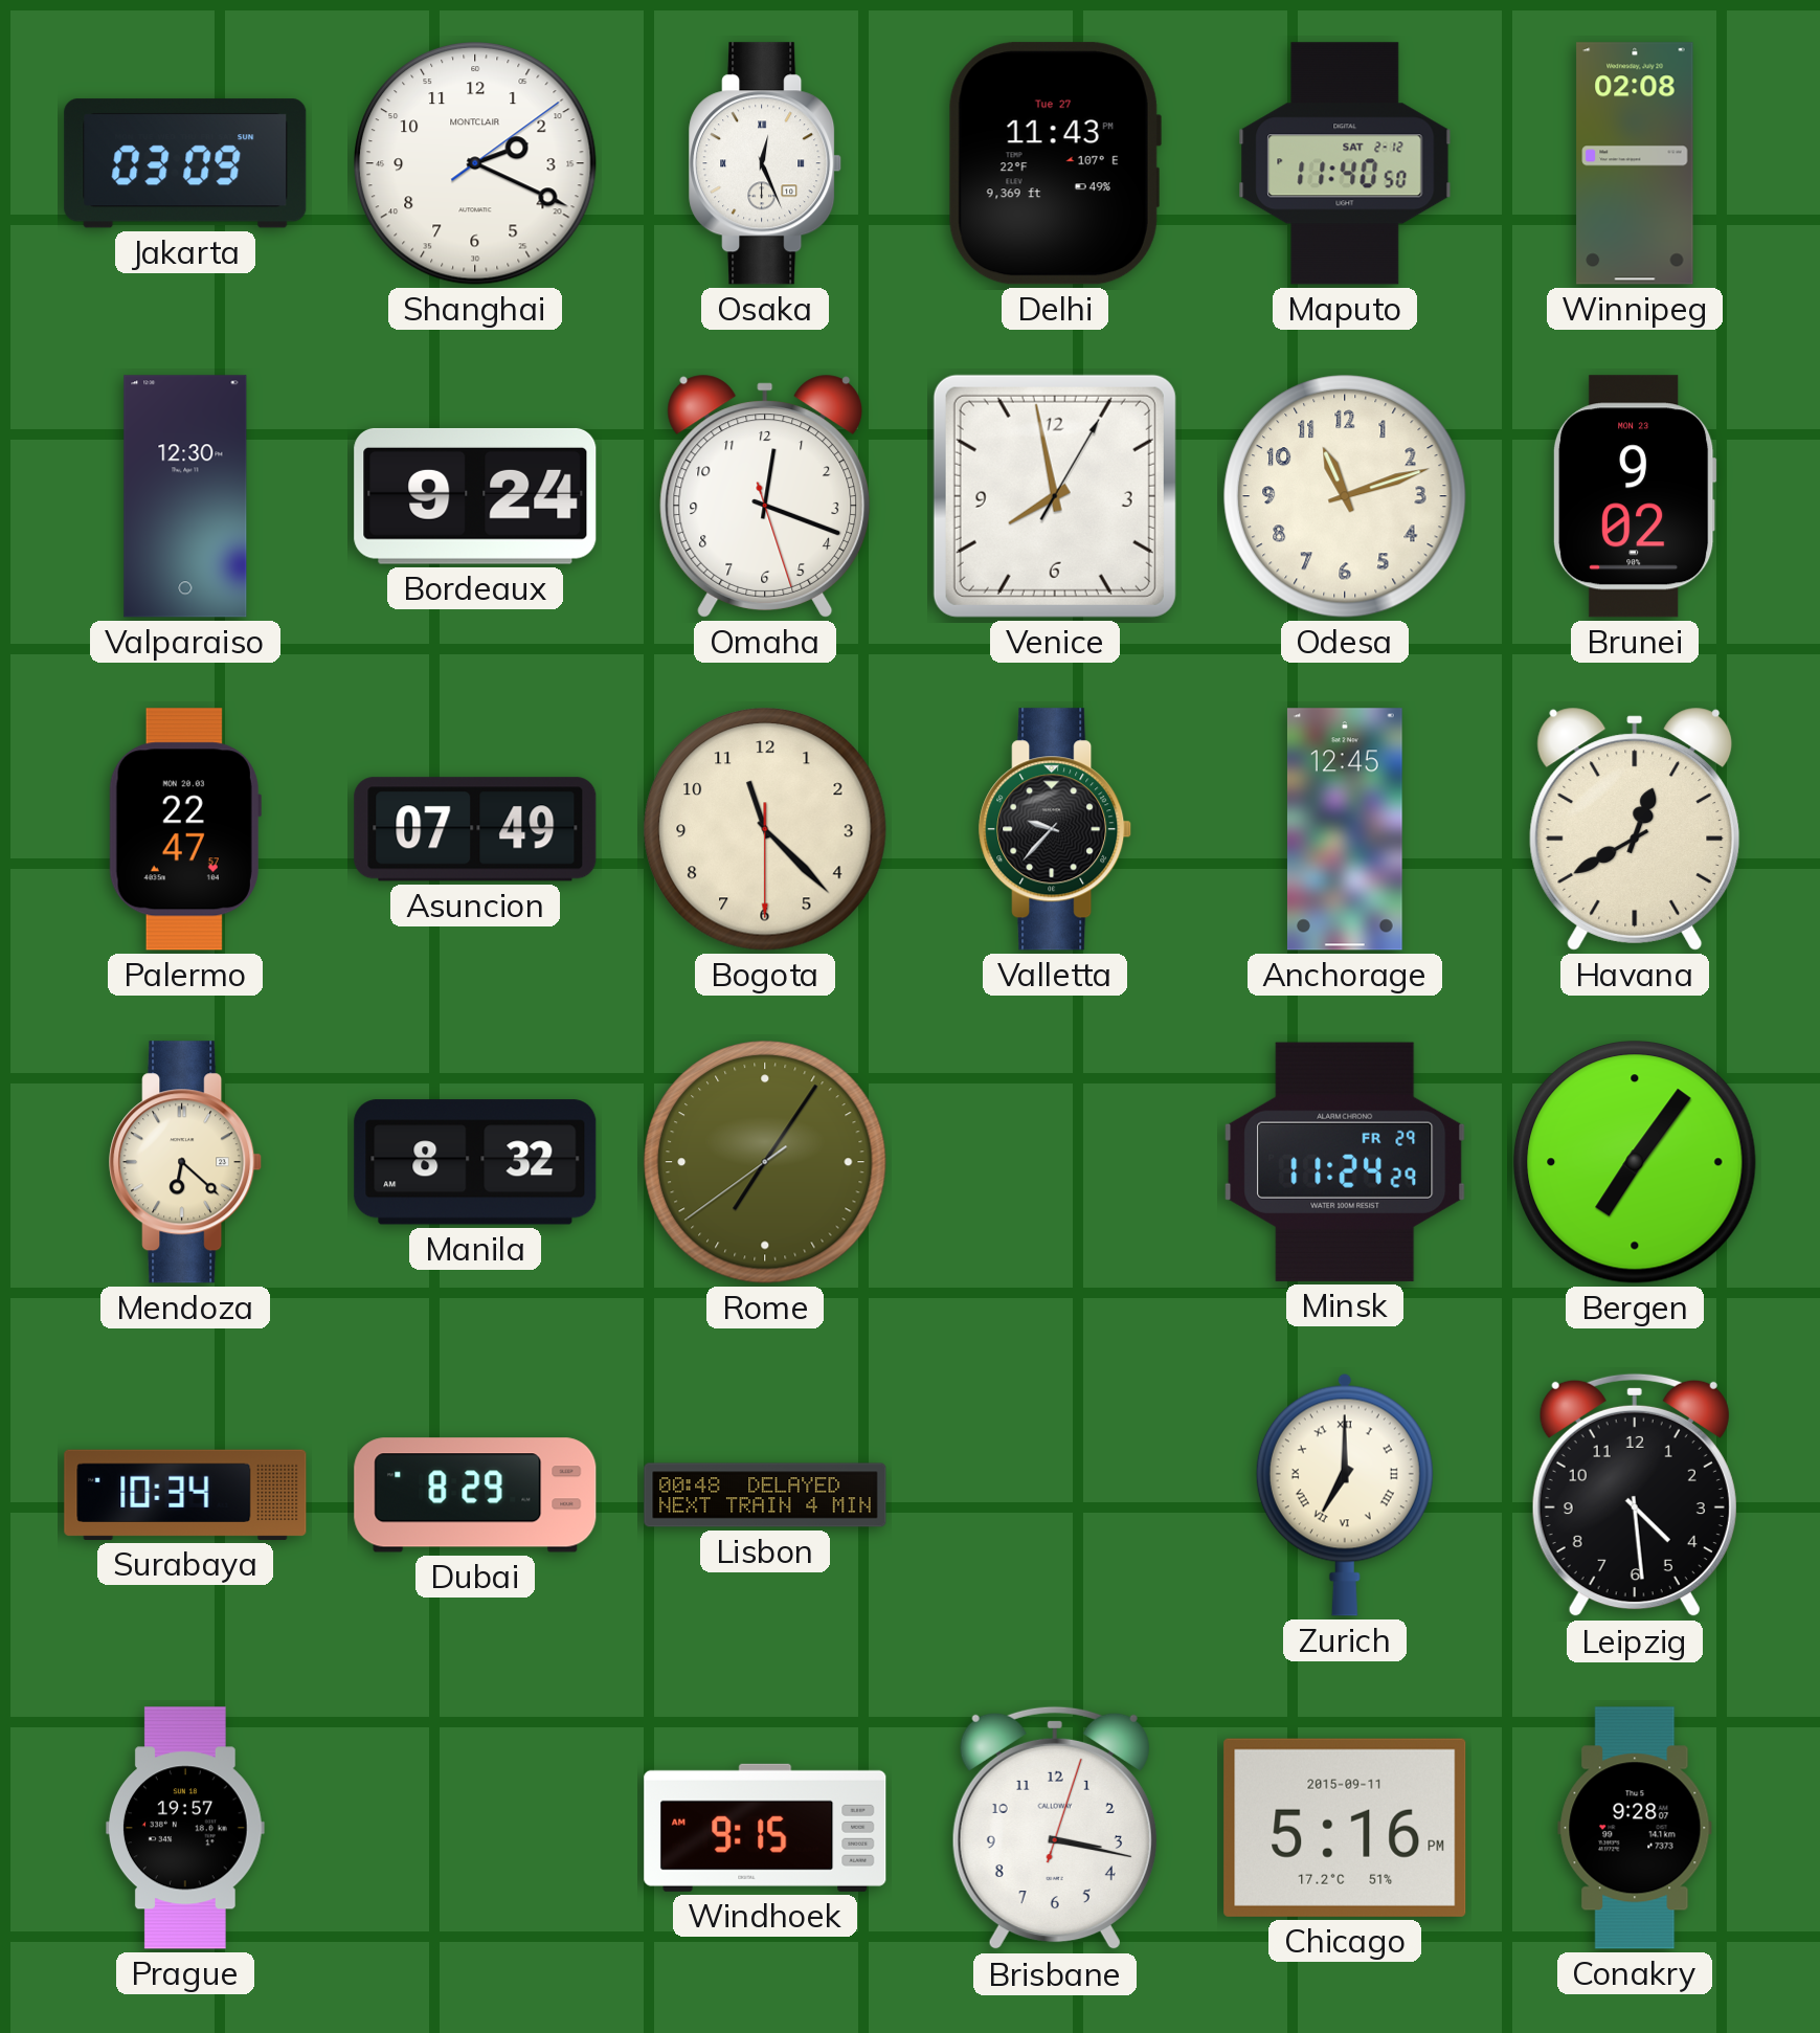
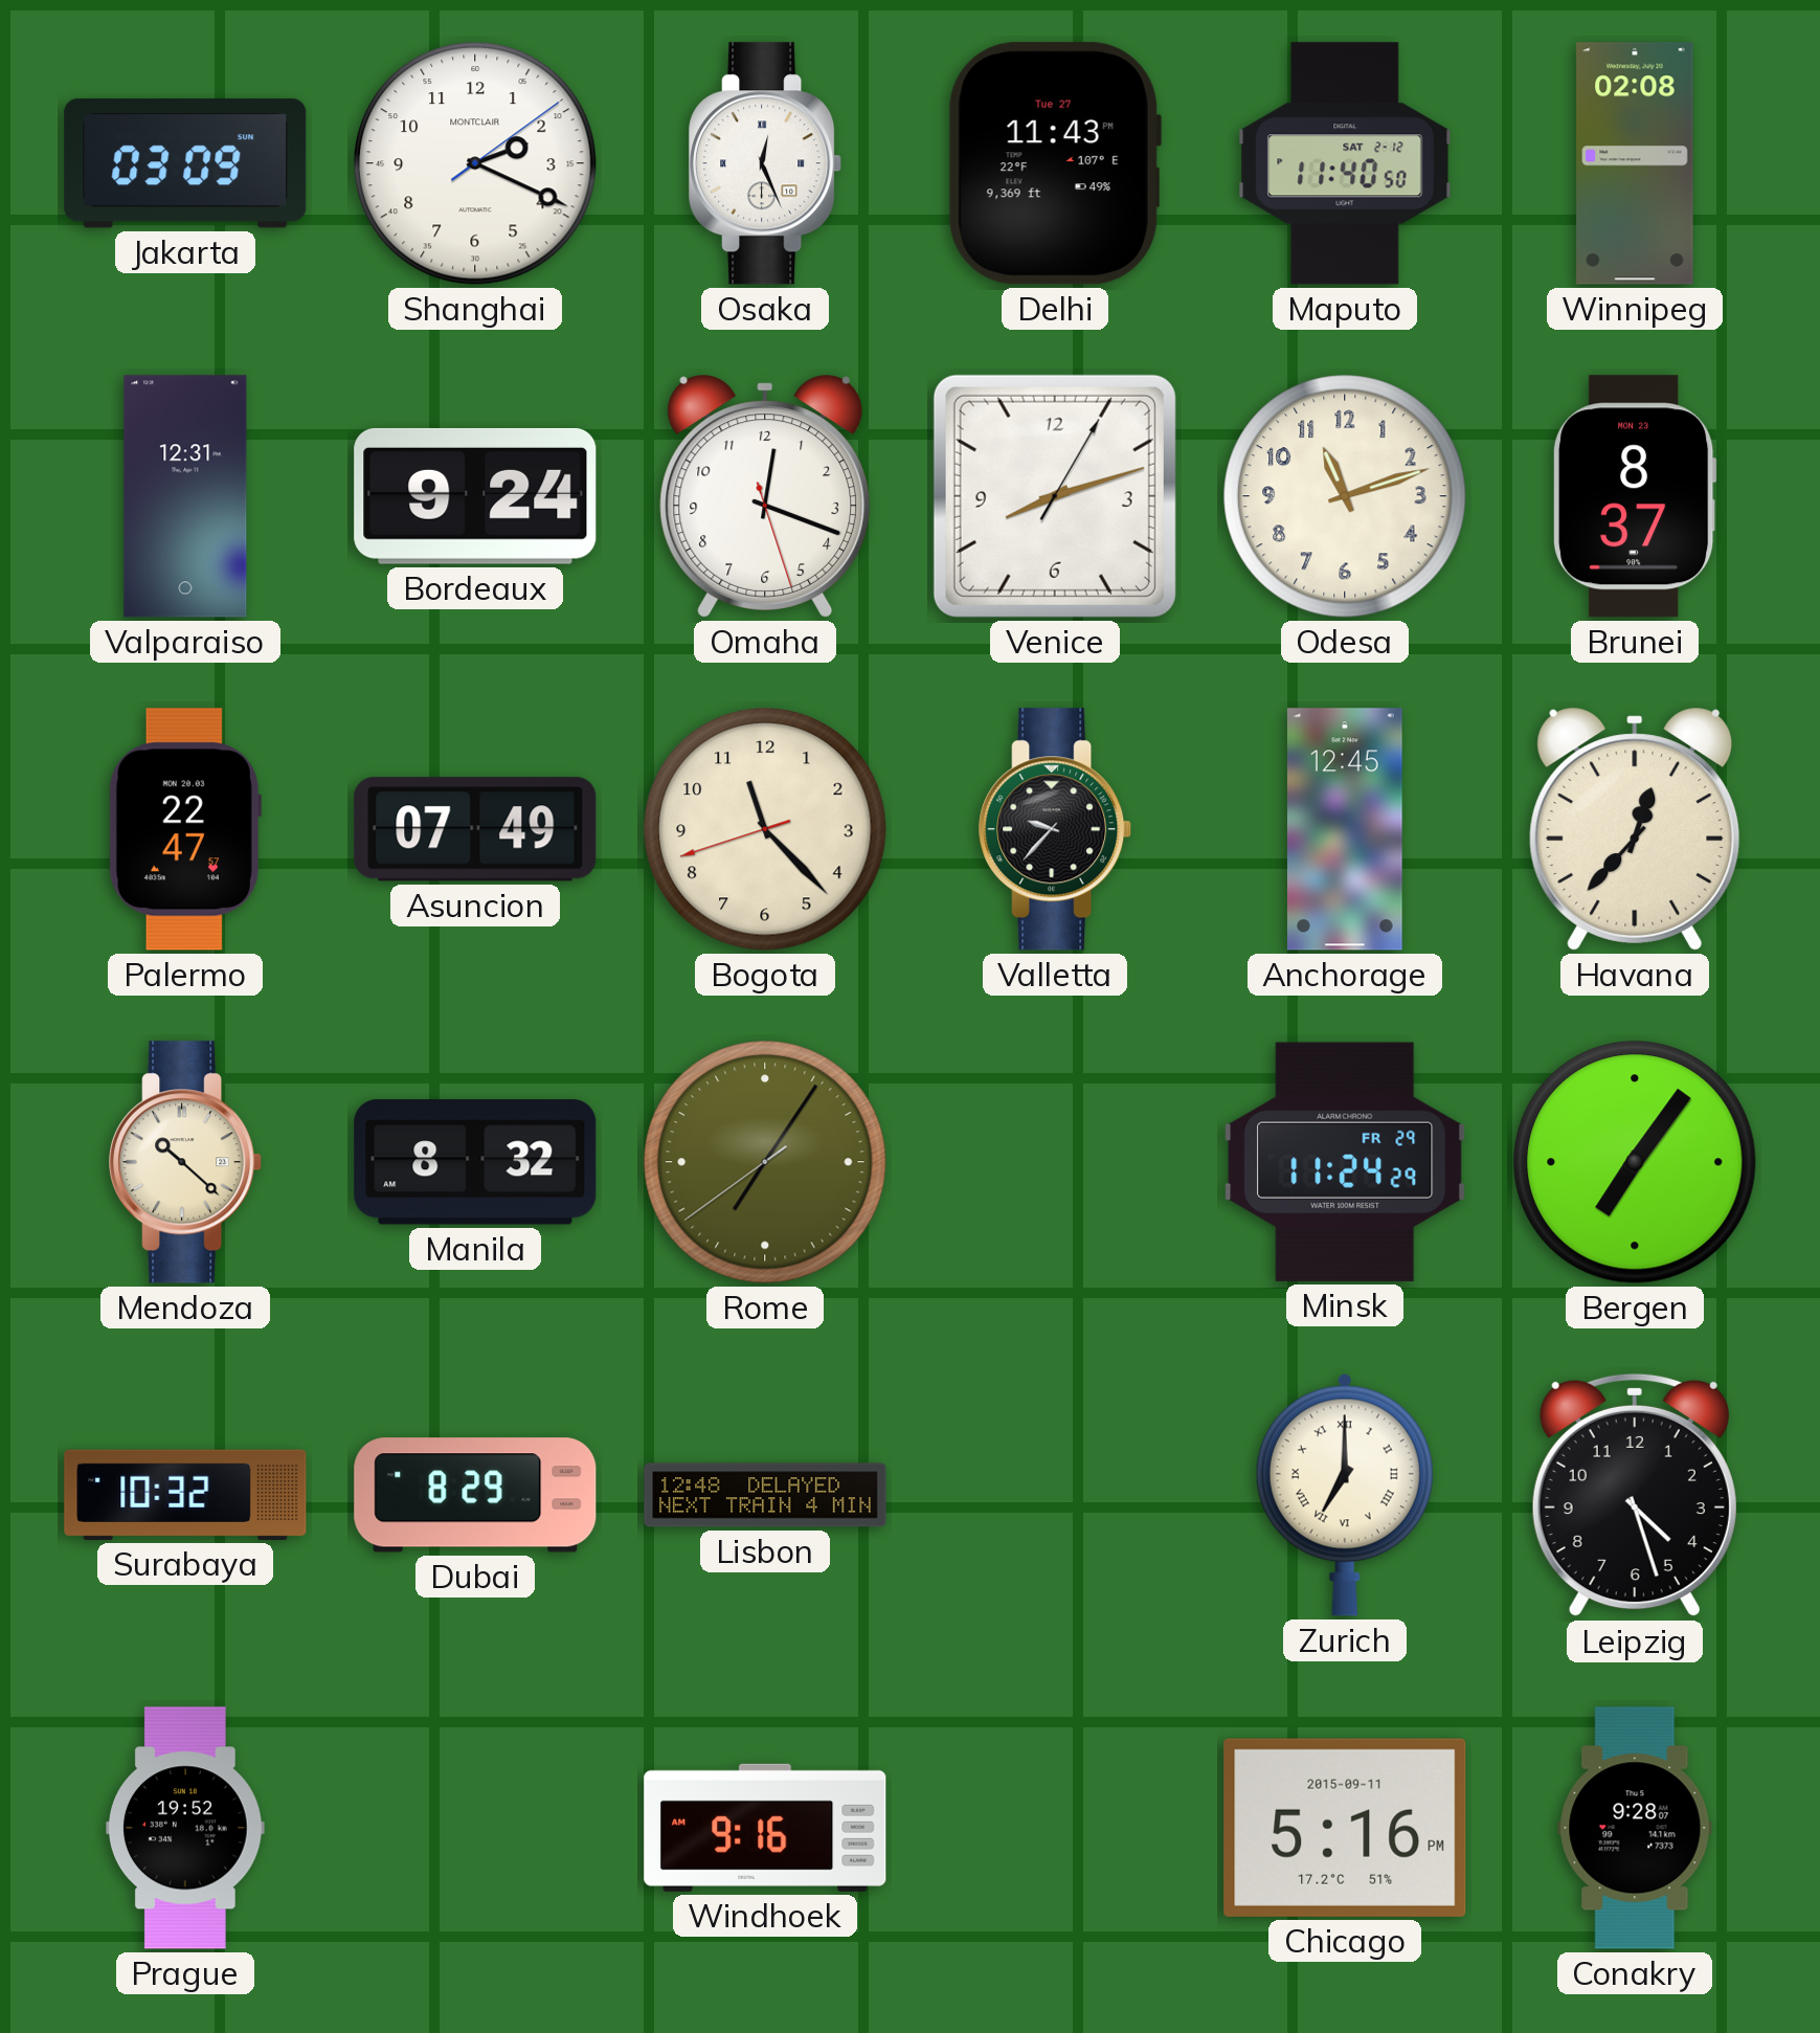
Valparaiso: 12:30 -> 12:31 (185, 496)
Venice: 7:58 -> 8:12 (1055, 496)
Brunei: 9:02 -> 8:37 (1635, 496)
Bogota: 11:22:30 -> 11:22:42 (765, 829)
Havana: 12:40 -> 12:37 (1635, 829)
Mendoza: 6:22 -> 10:22 (186, 1162)
Surabaya: 10:34 -> 10:32 (185, 1495)
Lisbon: 00:48 -> 12:48 (765, 1495)
Leipzig: 4:29 -> 4:27 (1635, 1495)
Prague: 19:57 -> 19:52 (185, 1828)
Windhoek: 9:15 -> 9:16 (765, 1828)
Brisbane: 3:17 -> none (1055, 1828)
